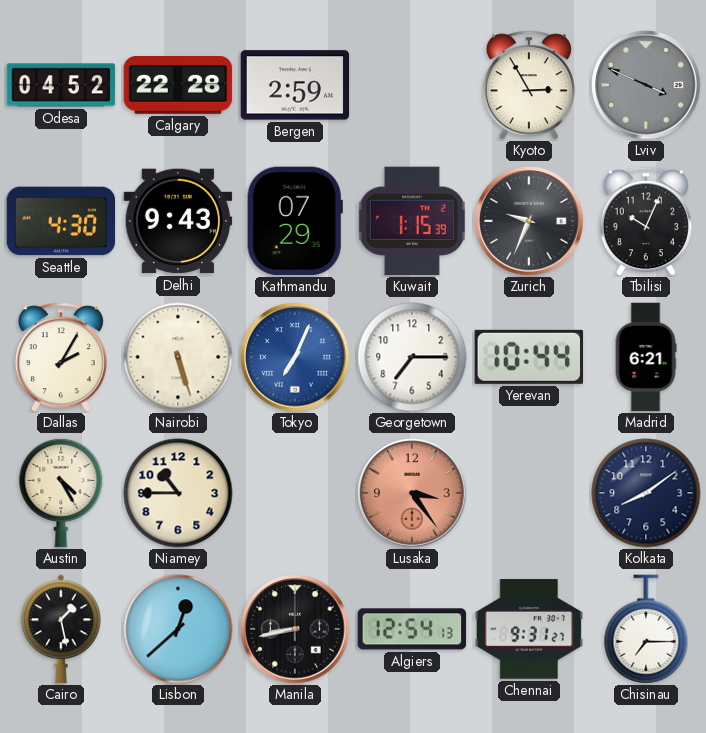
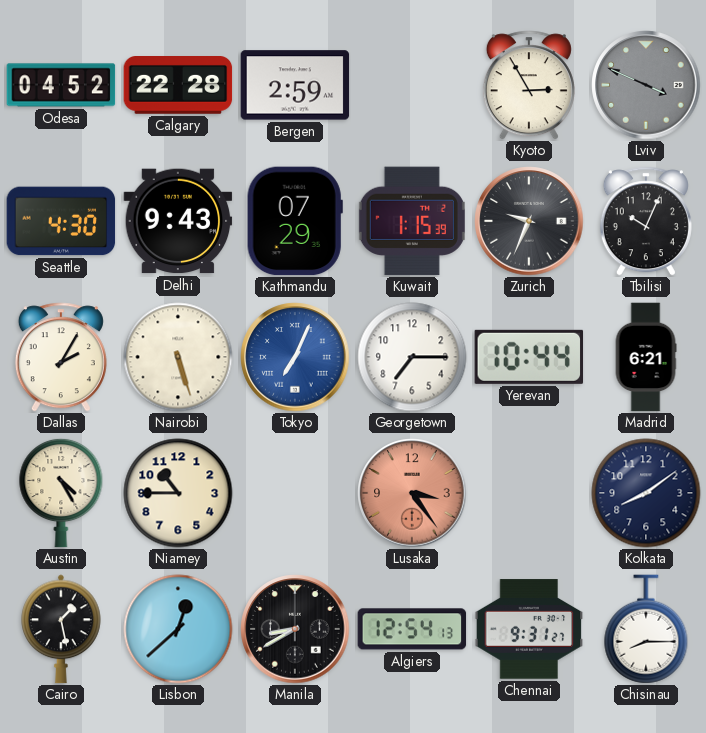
Manila: 8:43 -> 8:40 (295, 629)
Chisinau: 7:15 -> 8:15 (646, 629)
